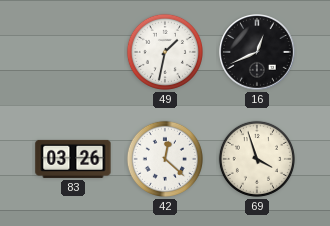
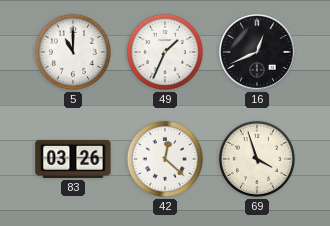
5: none -> 11:00 (73, 52)
49: 1:32 -> 1:34 (165, 52)
